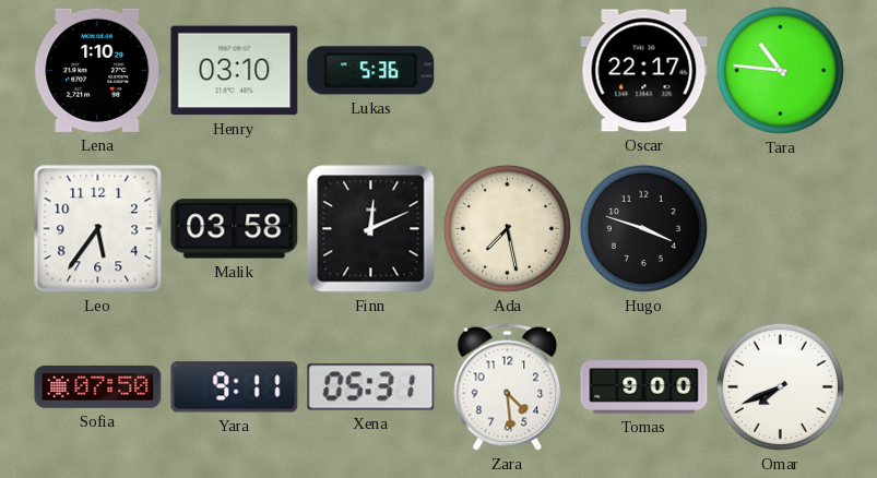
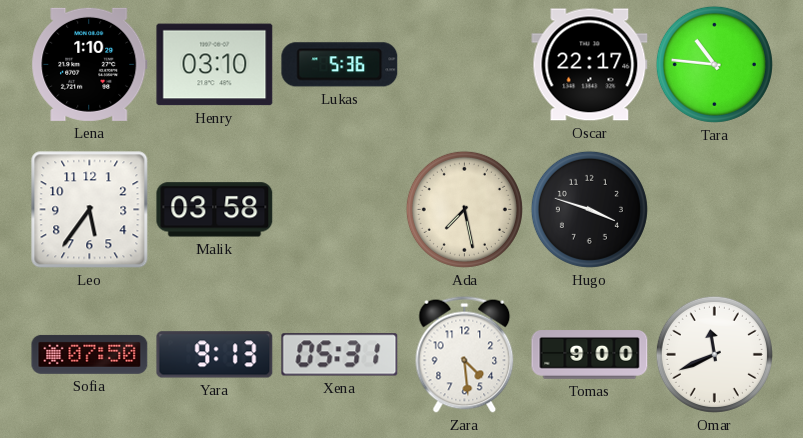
Finn: 12:11 -> none (371, 229)
Yara: 9:11 -> 9:13 (215, 355)
Omar: 7:41 -> 11:41 (714, 354)
